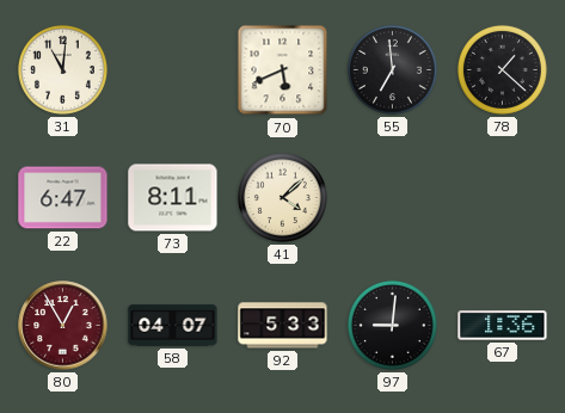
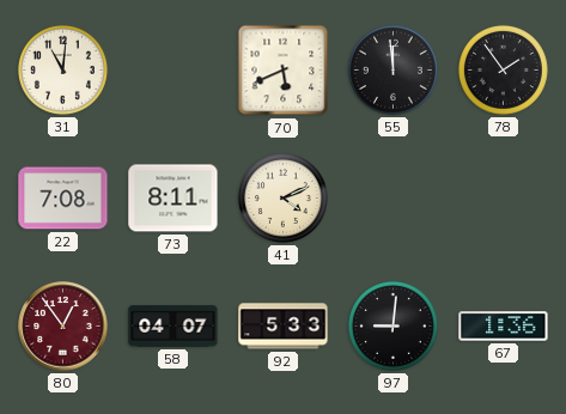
55: 6:59 -> 11:59 (392, 69)
78: 1:22 -> 1:54 (503, 69)
22: 6:47 -> 7:08 (63, 199)
41: 4:08 -> 4:11 (282, 197)
80: 12:55 -> 12:54 (63, 327)
